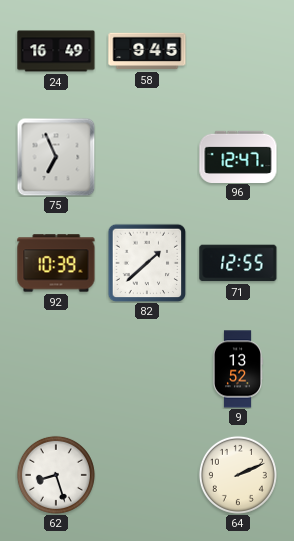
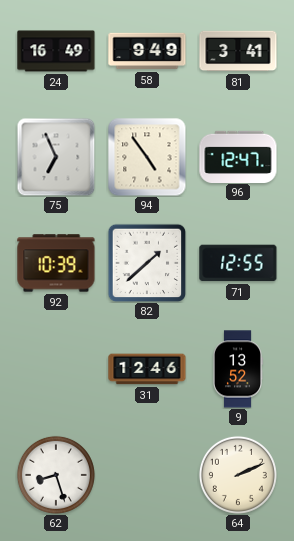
58: 9:45 -> 9:49 (147, 51)
81: none -> 3:41 (238, 51)
94: none -> 4:54 (147, 157)
31: none -> 12:46 (147, 369)
